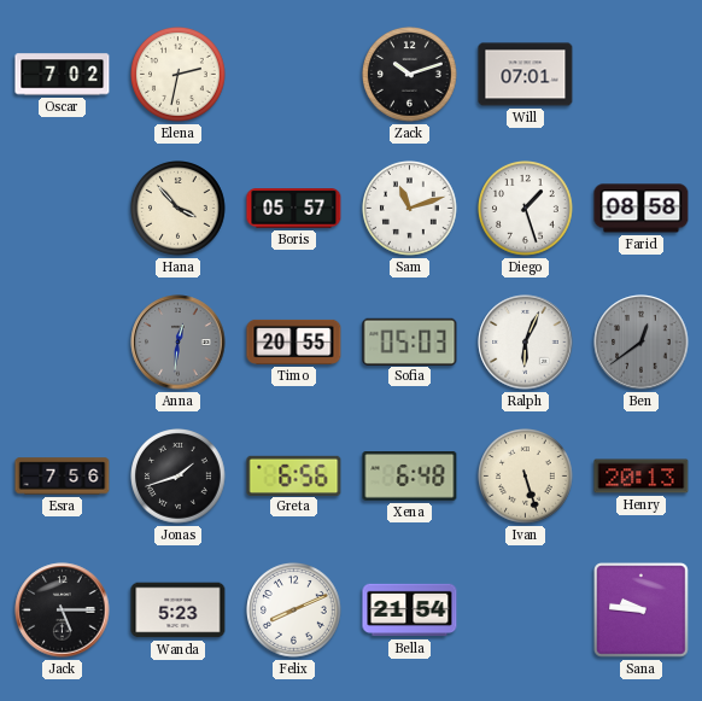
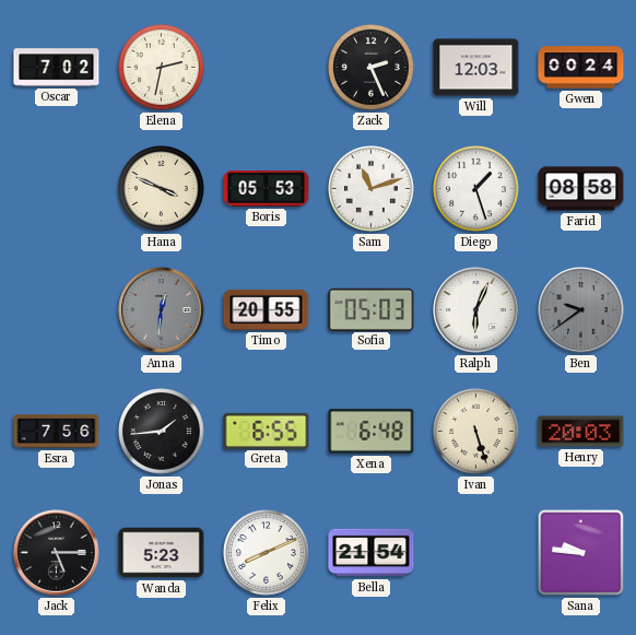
Zack: 10:12 -> 2:26 (372, 68)
Will: 07:01 -> 12:03 (476, 68)
Gwen: none -> 00:24 (581, 68)
Hana: 3:53 -> 3:49 (162, 189)
Boris: 05:57 -> 05:53 (267, 189)
Ben: 12:39 -> 9:39 (581, 310)
Jonas: 1:42 -> 1:44 (162, 432)
Greta: 6:56 -> 6:55 (267, 431)
Henry: 20:13 -> 20:03 (581, 432)
